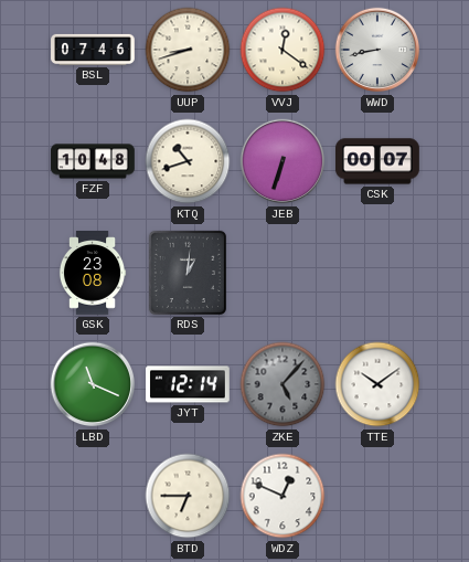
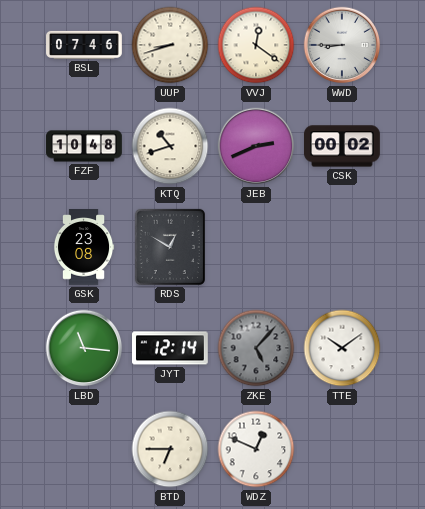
WWD: 8:43 -> 8:45 (342, 45)
JEB: 6:33 -> 2:41 (256, 146)
CSK: 00:07 -> 00:02 (342, 146)
RDS: 1:01 -> 12:50 (170, 247)
LBD: 11:19 -> 11:16 (84, 348)
